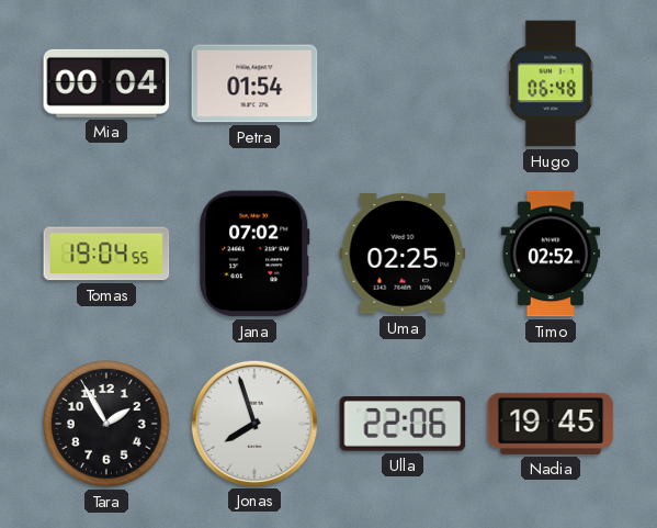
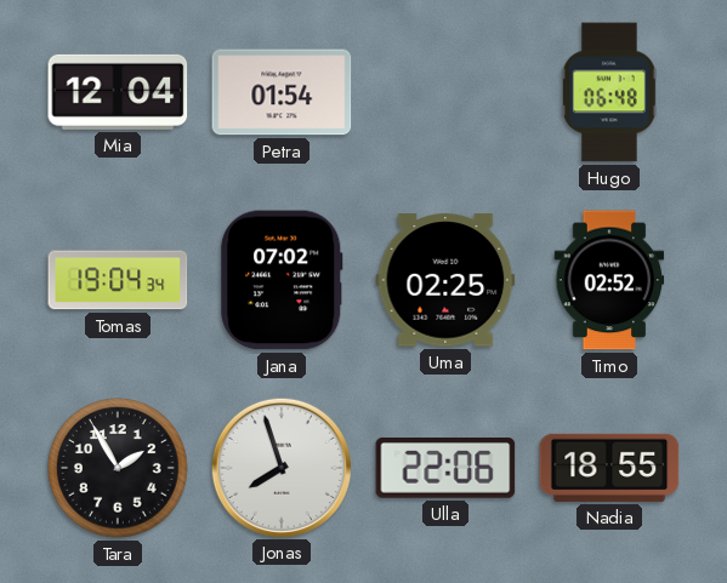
Mia: 00:04 -> 12:04 (118, 92)
Tomas: 19:04:55 -> 19:04:34 (118, 280)
Nadia: 19:45 -> 18:55 (609, 468)
